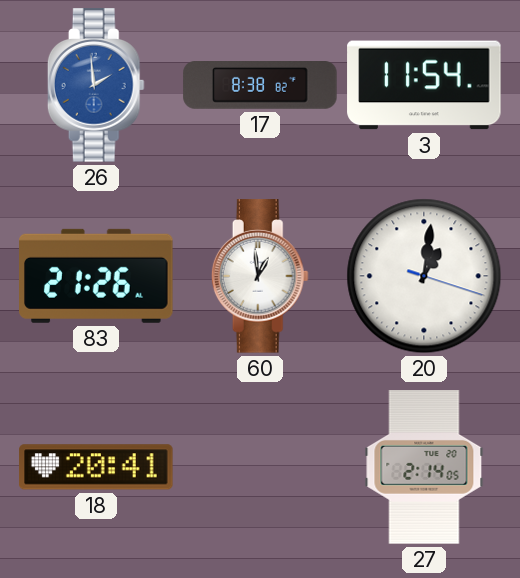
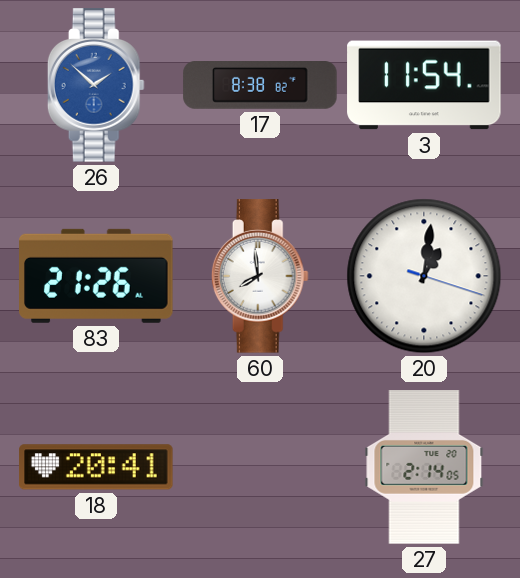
26: 1:59 -> 1:52 (96, 85)
60: 12:59 -> 7:59 (260, 276)
